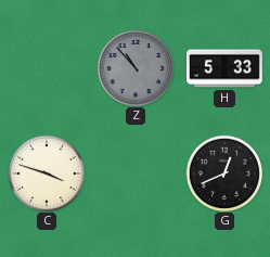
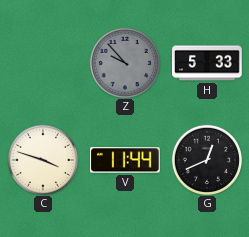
Z: 10:53 -> 9:53 (124, 62)
V: none -> 11:44 (125, 160)
